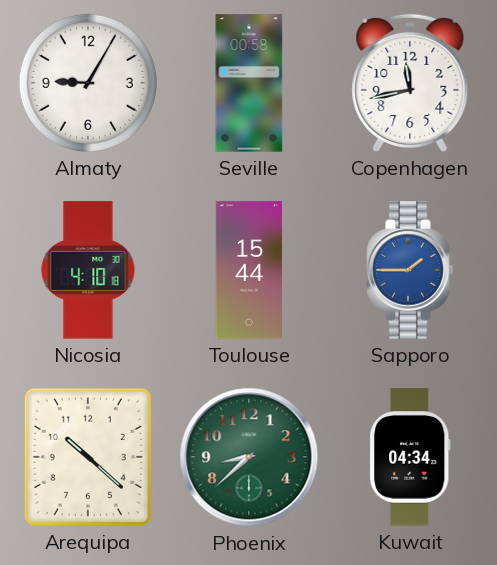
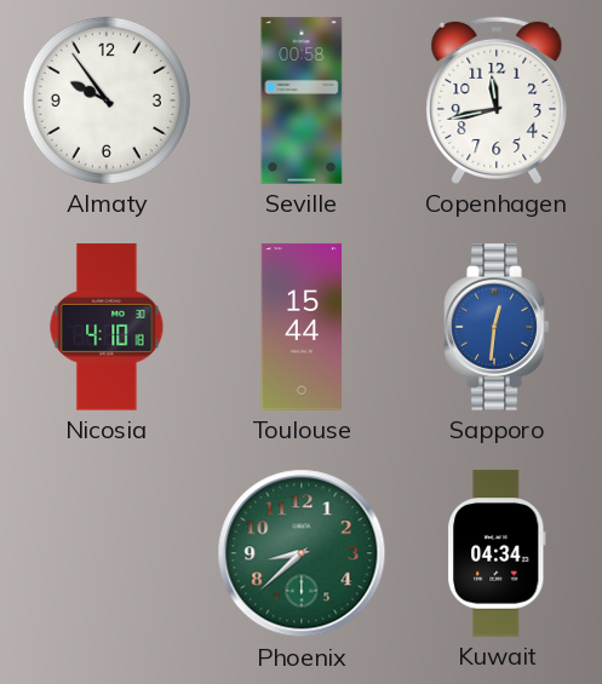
Almaty: 9:05 -> 9:54 (107, 100)
Sapporo: 1:45 -> 12:31 (497, 327)
Arequipa: 10:22 -> none (88, 457)
